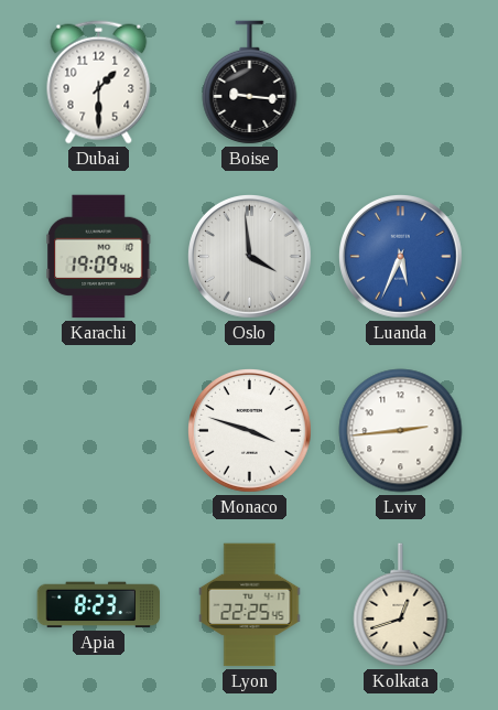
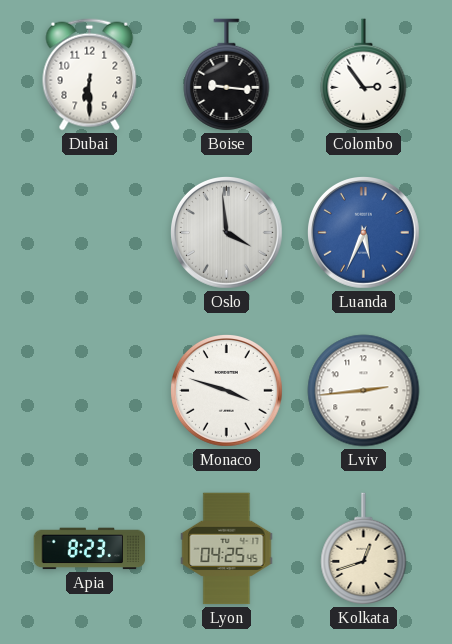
Dubai: 1:30 -> 6:30 (90, 75)
Colombo: none -> 2:54 (364, 75)
Karachi: 19:09 -> none (99, 257)
Lyon: 22:25 -> 04:25 (227, 549)
